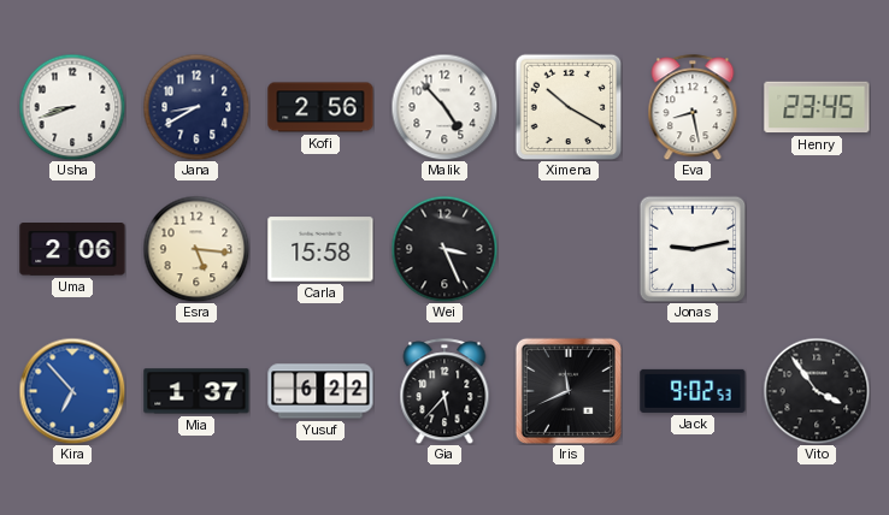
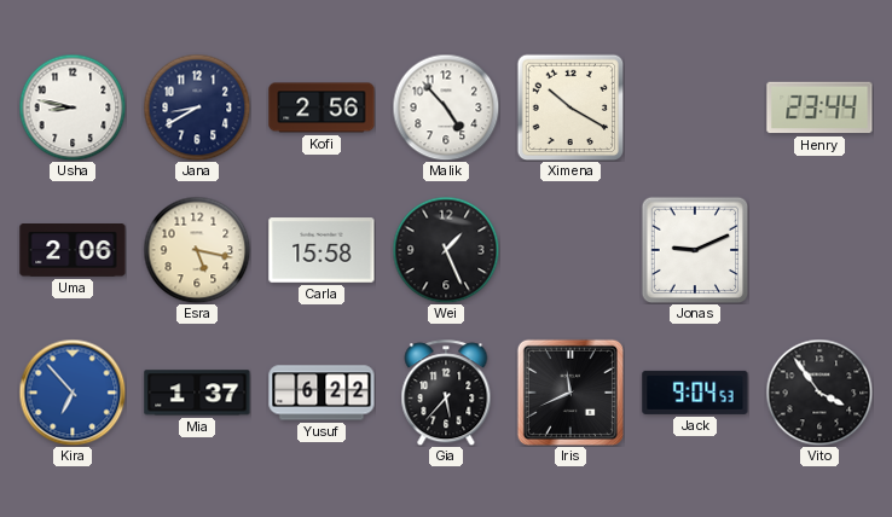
Usha: 8:42 -> 8:47 (73, 108)
Eva: 8:28 -> none (693, 107)
Henry: 23:45 -> 23:44 (819, 108)
Esra: 5:16 -> 5:17 (197, 250)
Wei: 3:26 -> 1:26 (446, 250)
Jonas: 9:13 -> 9:11 (695, 250)
Jack: 9:02 -> 9:04 (695, 393)
